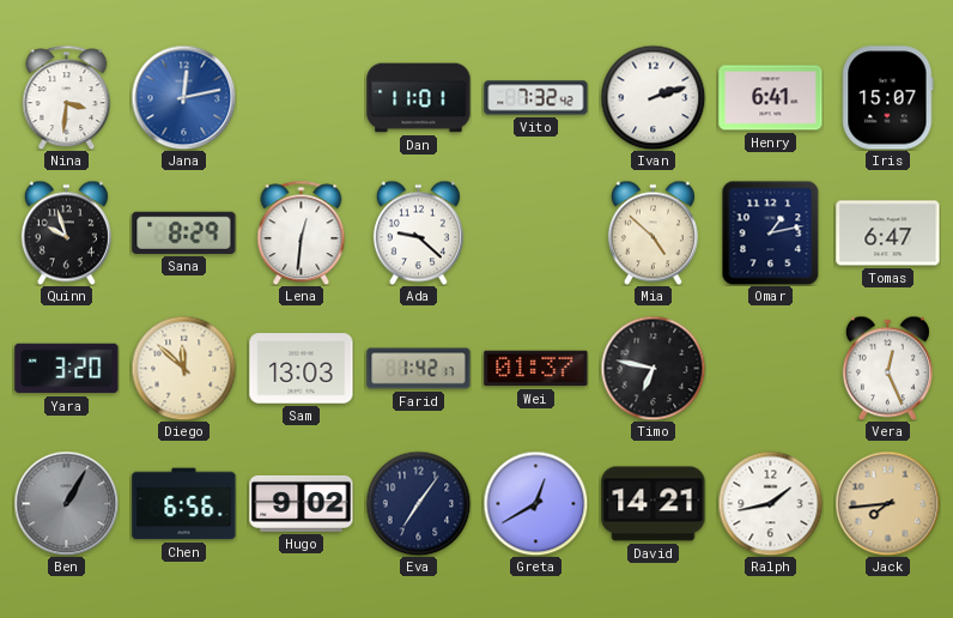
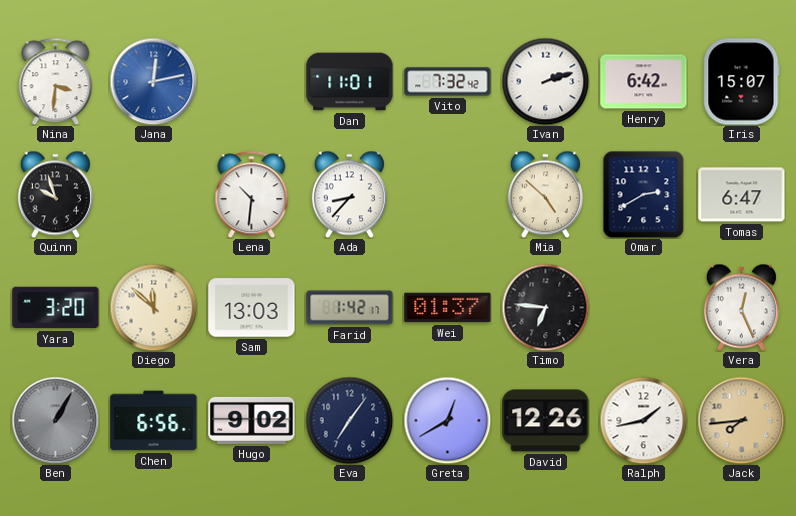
Henry: 6:41 -> 6:42 (644, 82)
Sana: 8:29 -> none (184, 232)
Lena: 12:31 -> 10:31 (252, 194)
Ada: 9:22 -> 8:37 (349, 194)
Omar: 1:13 -> 2:40 (644, 194)
Timo: 6:47 -> 6:46 (545, 307)
David: 14:21 -> 12:26 (546, 421)
